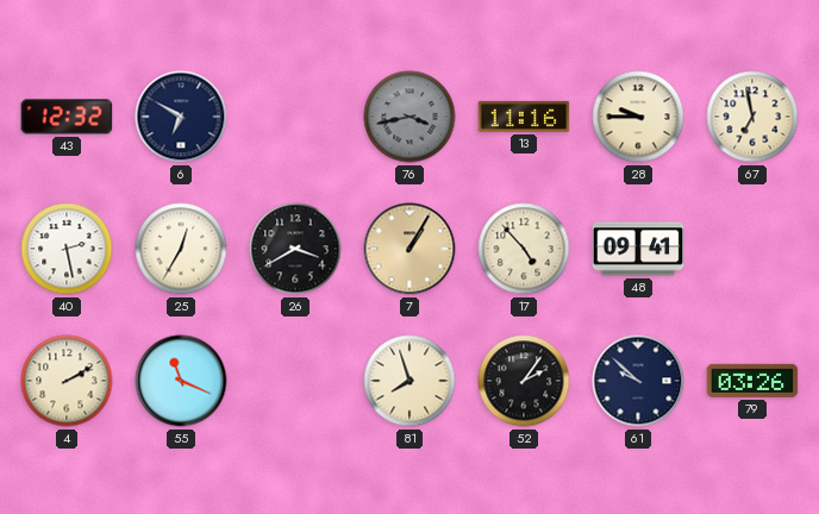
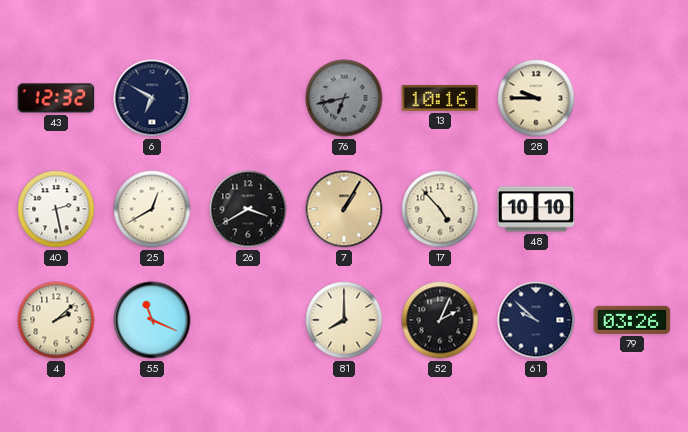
76: 3:43 -> 6:43 (344, 98)
13: 11:16 -> 10:16 (440, 98)
67: 6:58 -> none (752, 117)
25: 12:35 -> 12:40 (152, 209)
48: 09:41 -> 10:10 (536, 209)
4: 2:10 -> 2:08 (56, 320)
81: 7:57 -> 8:00 (344, 320)
52: 2:06 -> 2:04 (440, 320)
